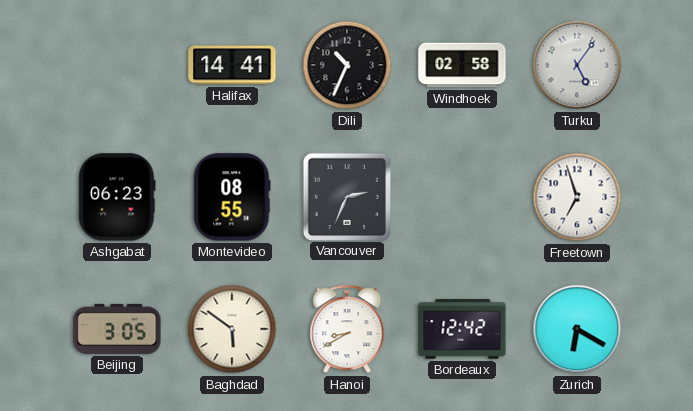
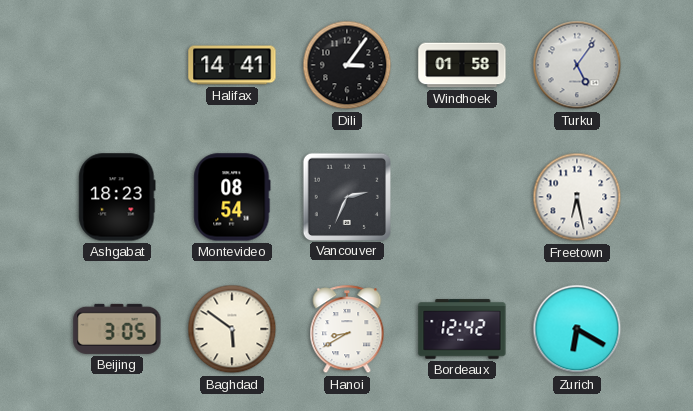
Dili: 10:34 -> 3:06 (347, 65)
Windhoek: 02:58 -> 01:58 (462, 65)
Ashgabat: 06:23 -> 18:23 (117, 197)
Montevideo: 08:55 -> 08:54 (232, 197)
Freetown: 6:57 -> 6:28 (577, 197)
